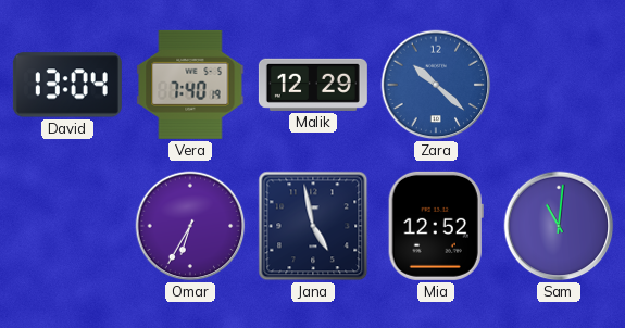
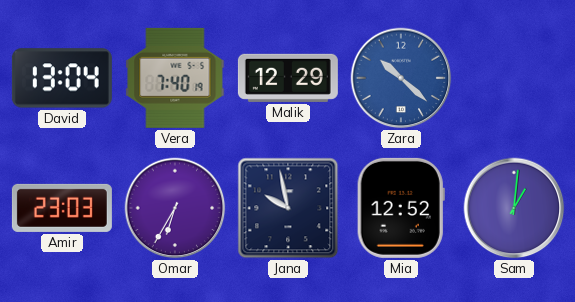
Amir: none -> 23:03 (62, 208)
Jana: 4:58 -> 9:58 (288, 208)
Sam: 11:01 -> 1:01 (514, 208)
